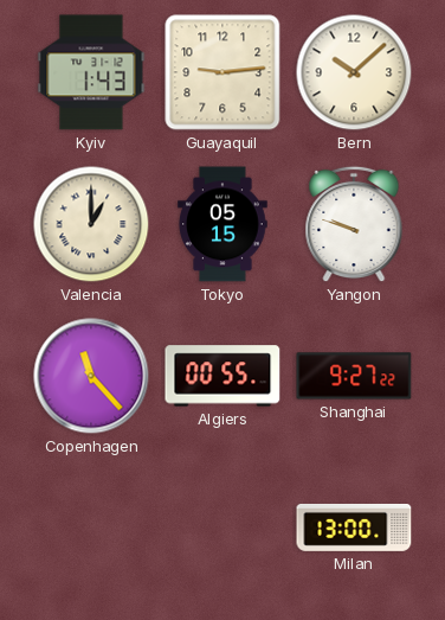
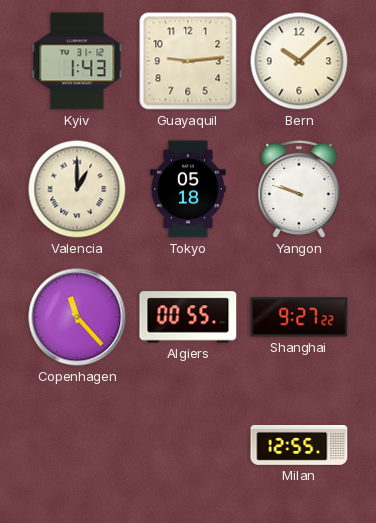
Tokyo: 05:15 -> 05:18 (188, 189)
Milan: 13:00 -> 12:55 (299, 445)
